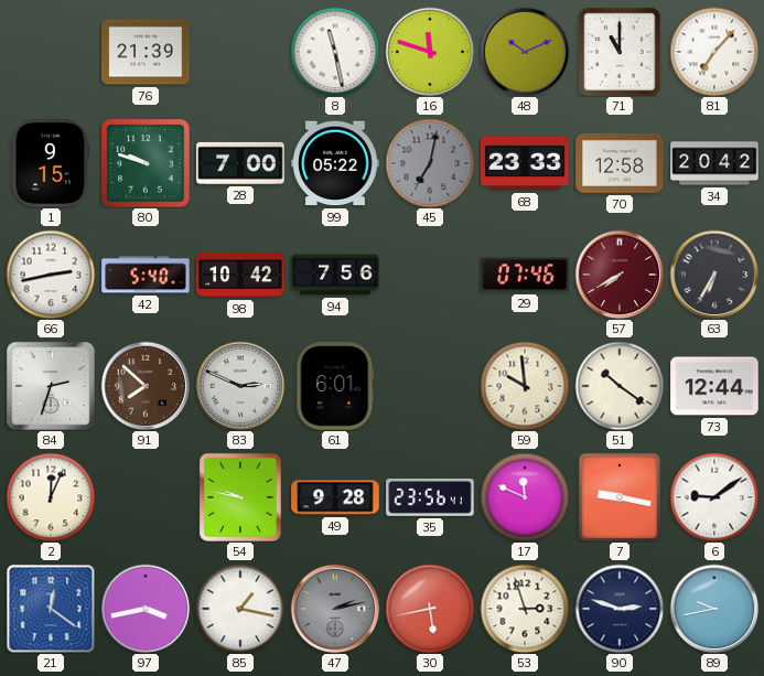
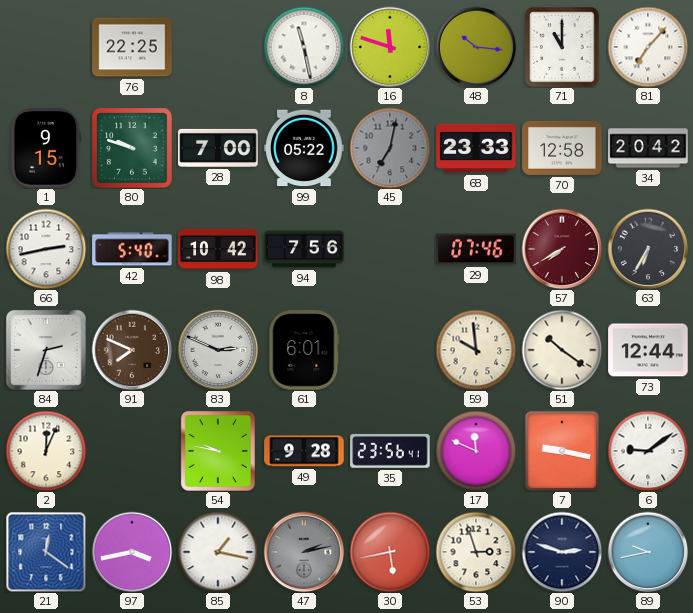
76: 21:39 -> 22:25 (132, 47)
48: 10:11 -> 10:16 (476, 47)
91: 7:52 -> 7:49 (132, 350)
